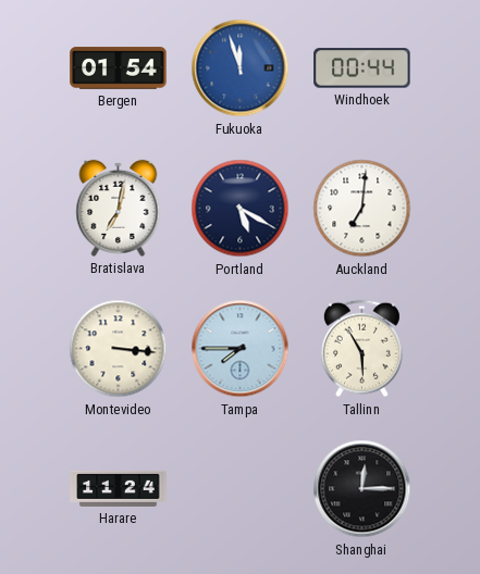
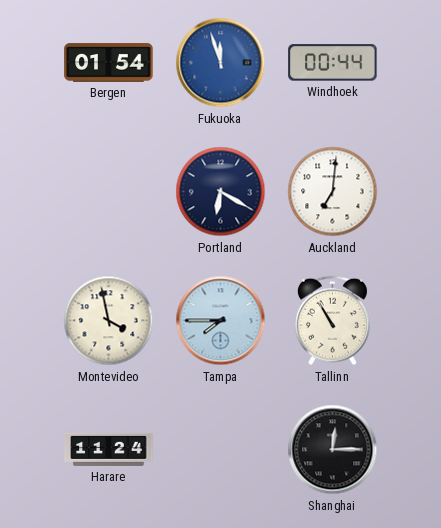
Bratislava: 7:02 -> none (119, 208)
Portland: 5:20 -> 6:20 (221, 192)
Montevideo: 3:16 -> 3:58 (109, 321)
Tallinn: 5:55 -> 10:55 (332, 321)
